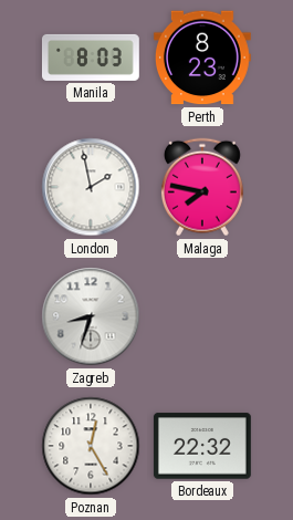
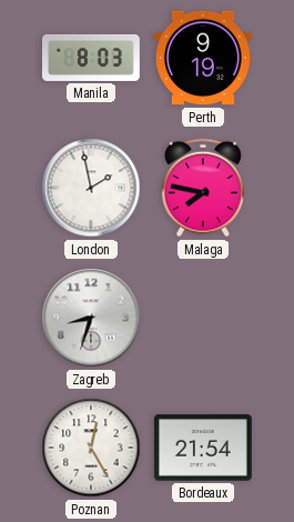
Perth: 8:23 -> 9:19 (203, 58)
Bordeaux: 22:32 -> 21:54 (203, 448)
